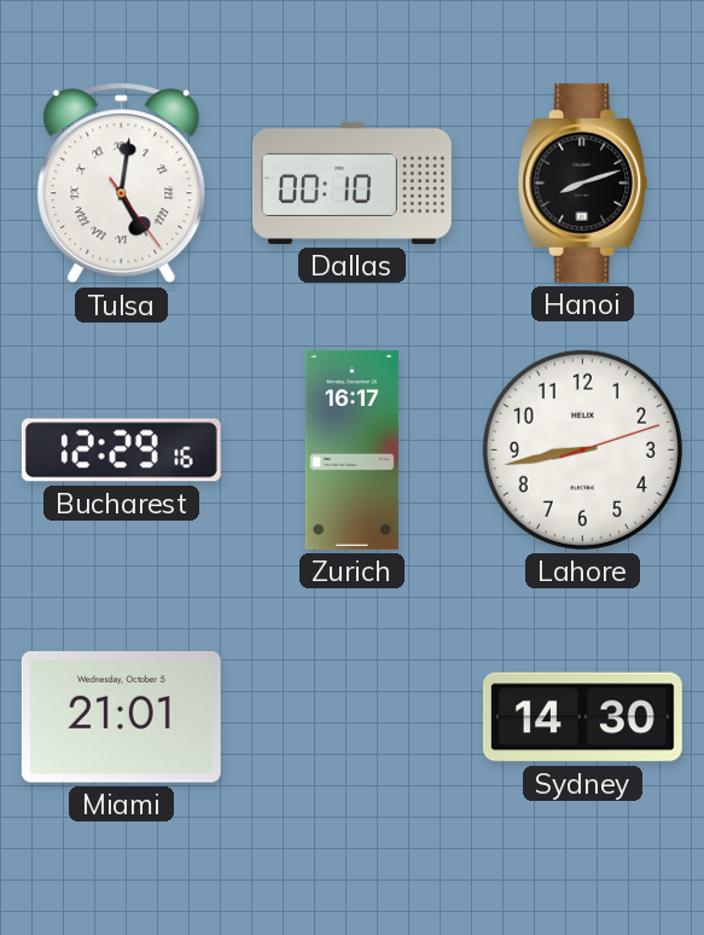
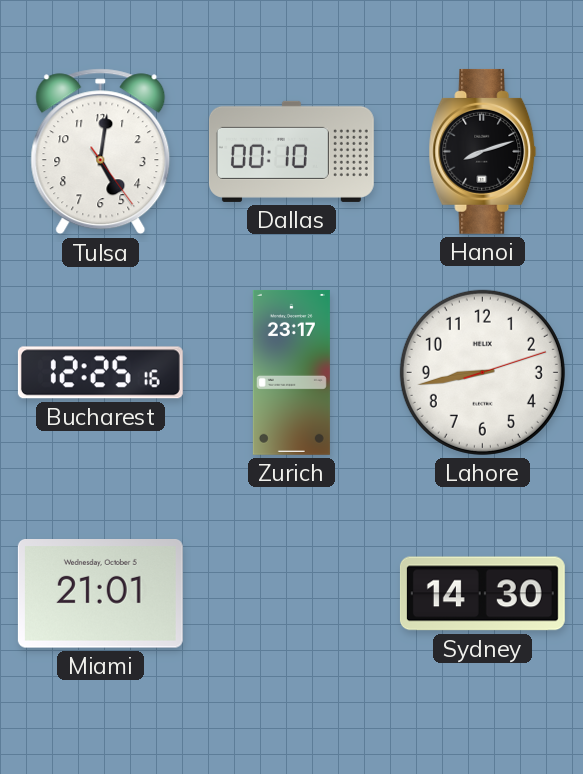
Tulsa numerals: Roman -> Arabic (101, 152)
Bucharest: 12:29 -> 12:25 (100, 373)
Zurich: 16:17 -> 23:17 (291, 372)
